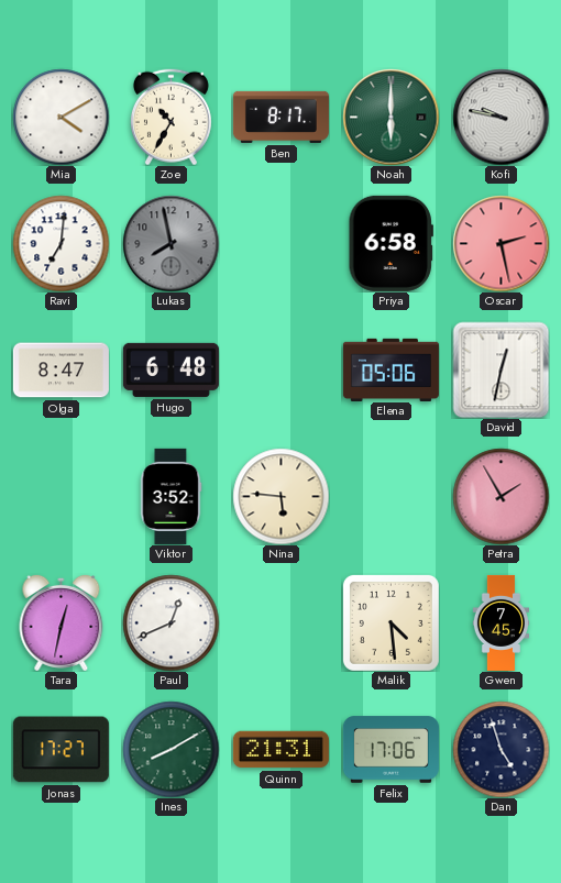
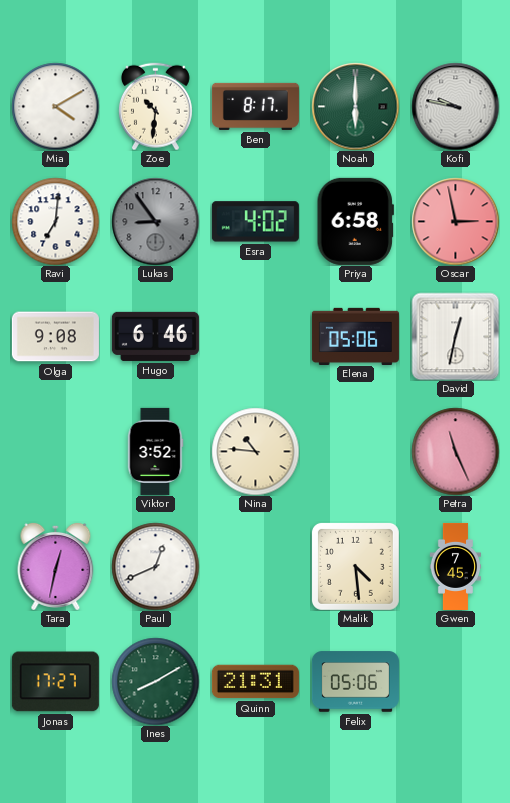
Zoe: 10:35 -> 10:31 (155, 106)
Lukas: 7:58 -> 8:54 (155, 221)
Esra: none -> 4:02 (255, 222)
Oscar: 2:28 -> 2:58 (455, 221)
Olga: 8:47 -> 9:08 (55, 337)
Hugo: 6:48 -> 6:46 (155, 336)
Nina: 5:46 -> 10:46 (255, 451)
Petra: 1:55 -> 11:26 (455, 451)
Felix: 17:06 -> 05:06 (355, 682)
Dan: 4:57 -> none (501, 749)
